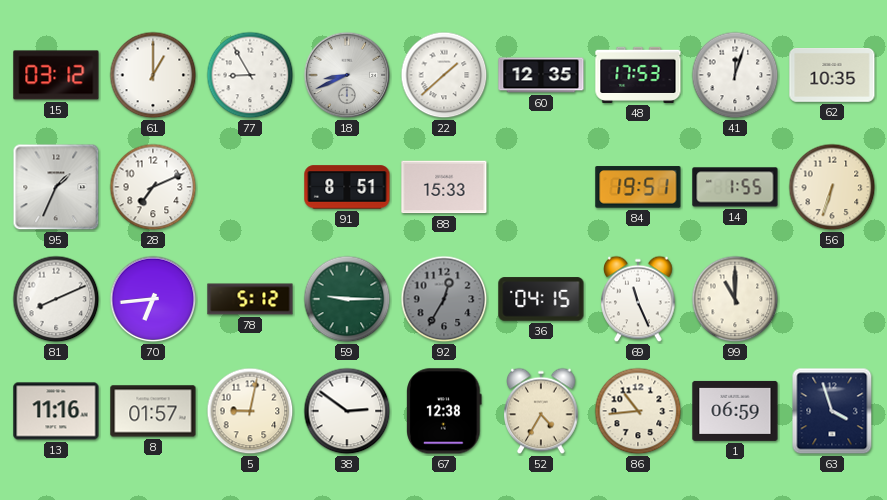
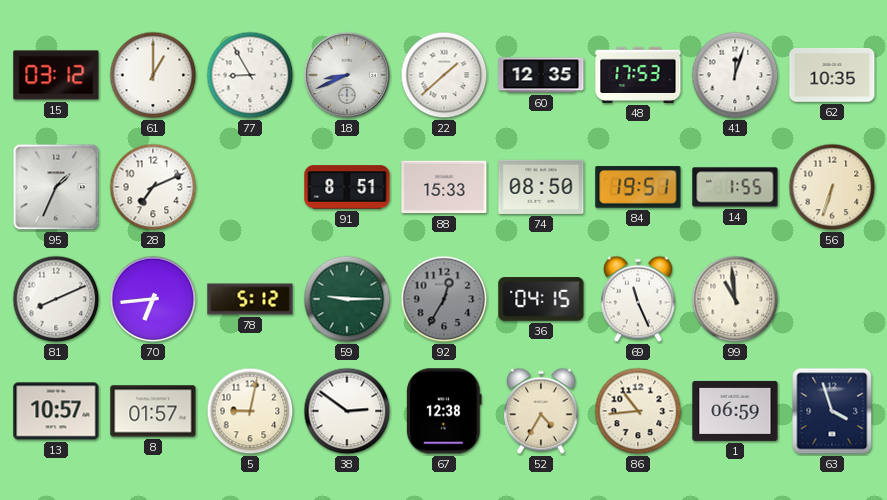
74: none -> 08:50 (541, 187)
99: 11:00 -> 10:59 (735, 299)
13: 11:16 -> 10:57 (56, 411)
